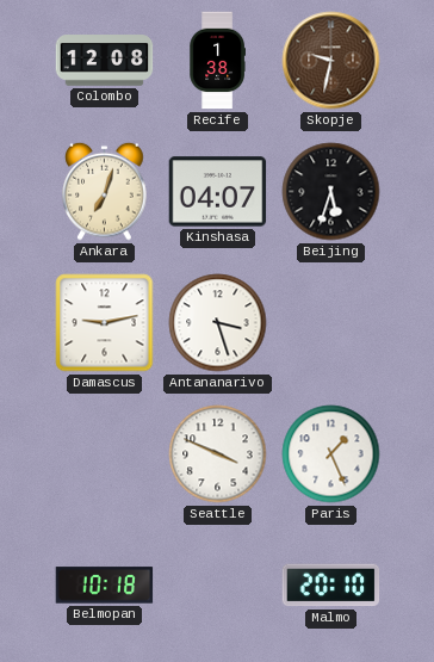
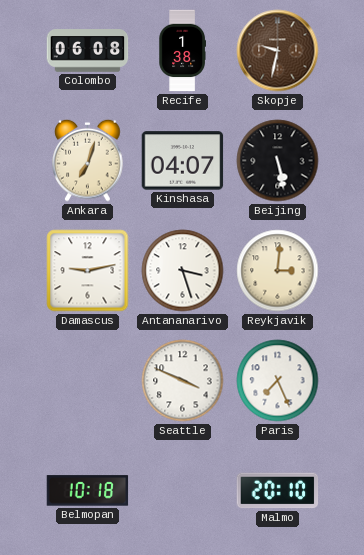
Colombo: 12:08 -> 06:08 (88, 51)
Beijing: 5:33 -> 5:28 (278, 161)
Reykjavik: none -> 3:01 (278, 271)
Paris: 1:26 -> 7:26 (278, 381)
